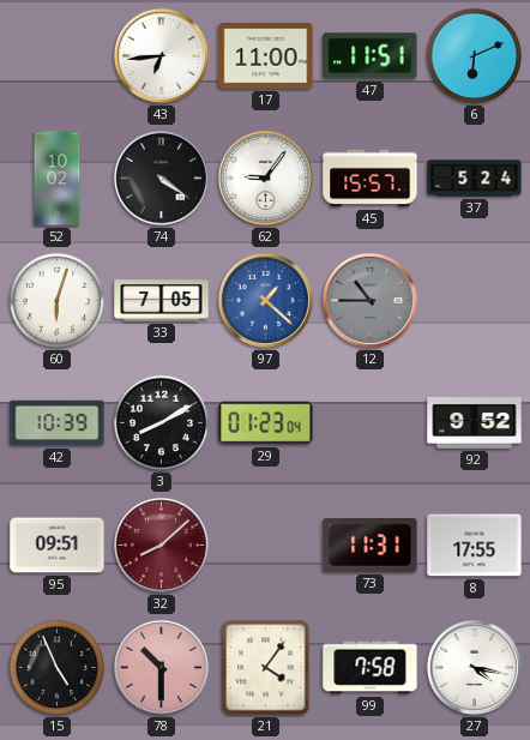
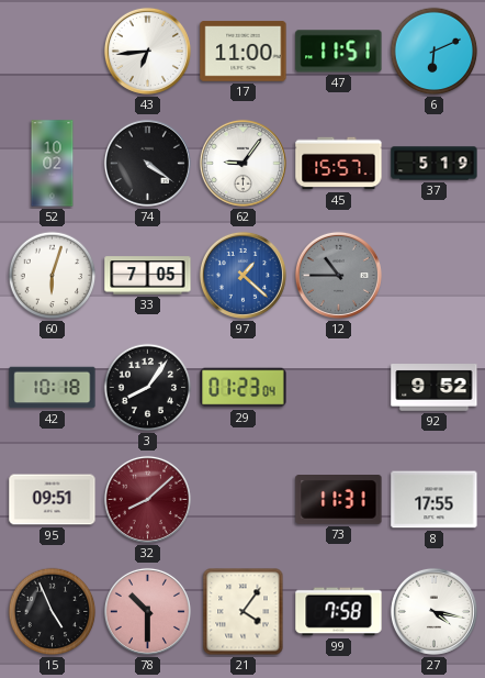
37: 5:24 -> 5:19 (435, 164)
42: 10:39 -> 10:18 (53, 388)
3: 8:10 -> 8:06 (148, 388)
